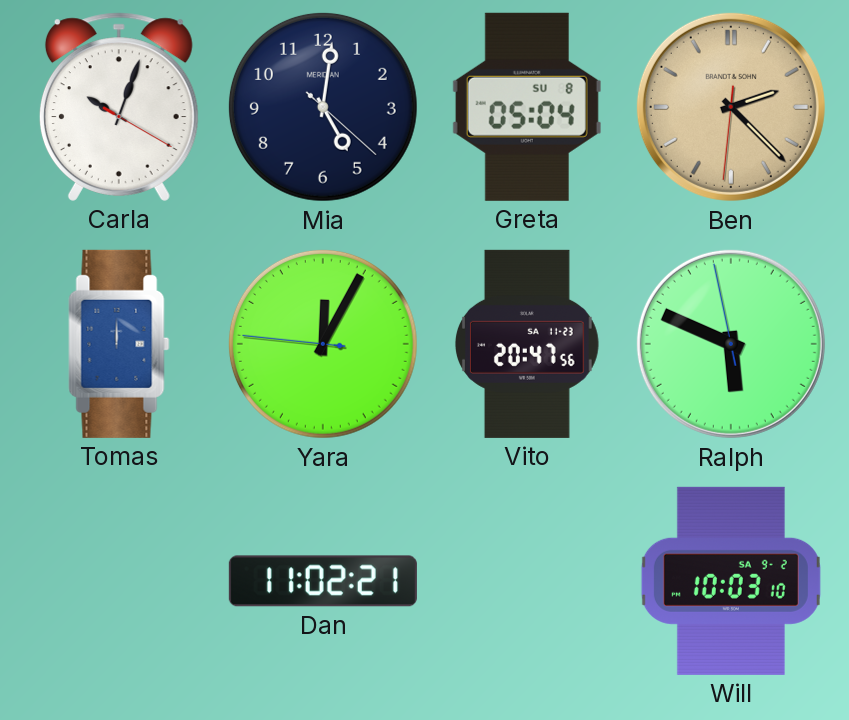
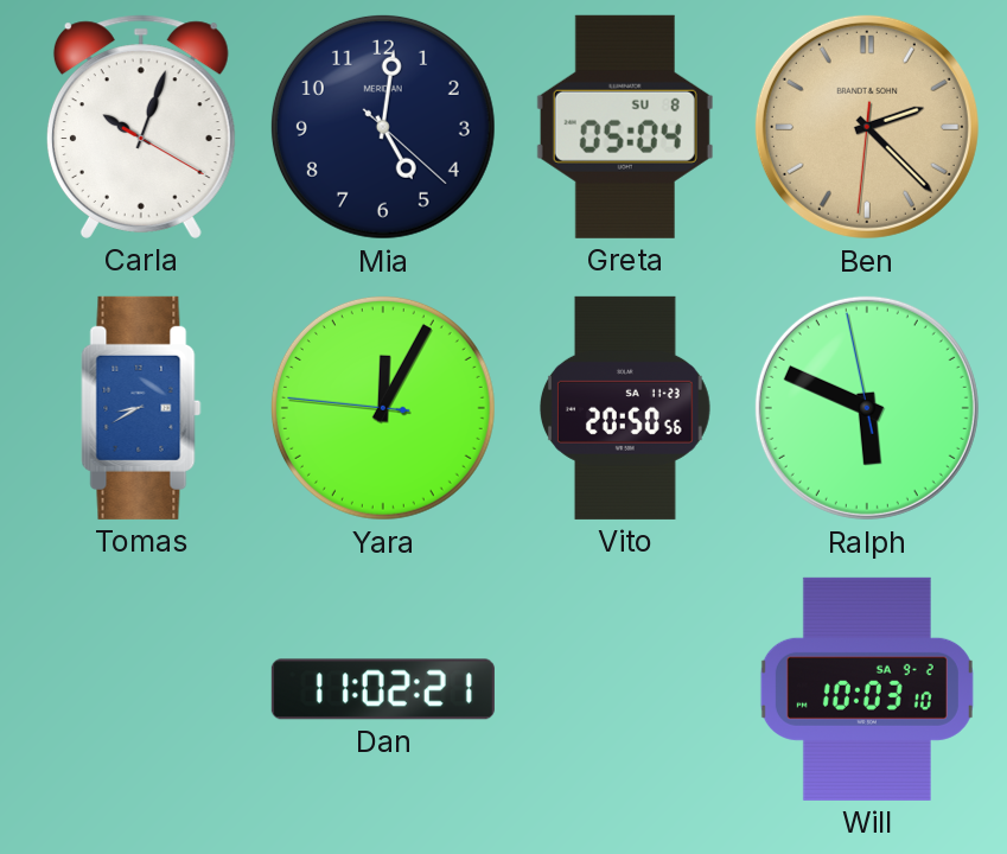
Tomas: 12:00 -> 8:40 (141, 408)
Vito: 20:47 -> 20:50 (625, 408)
